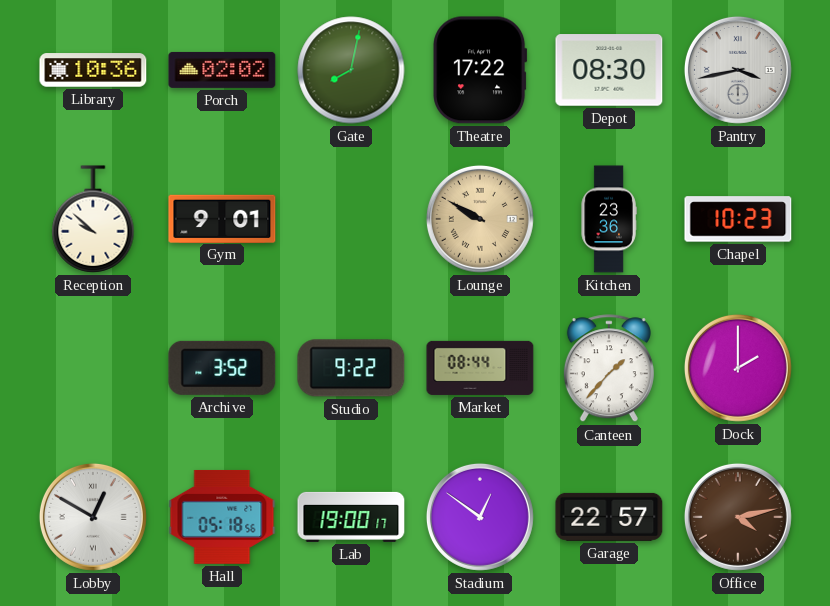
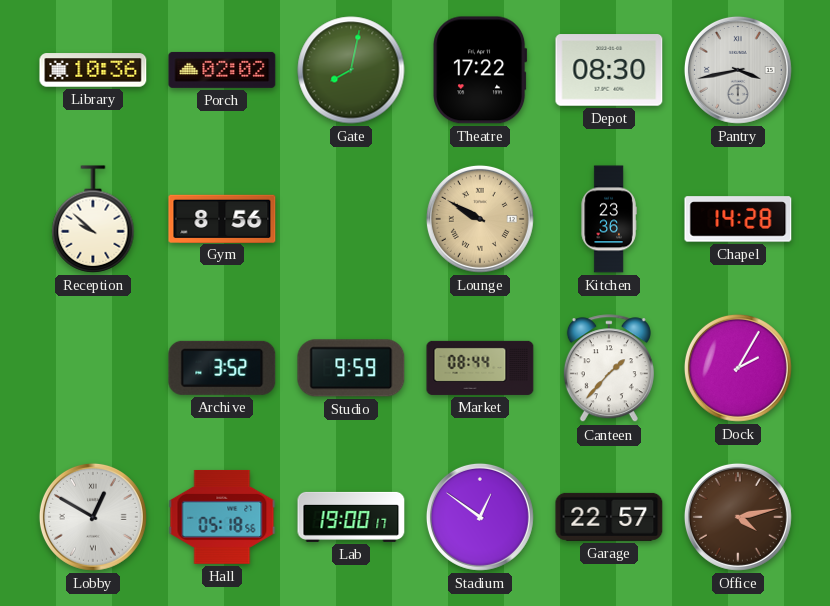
Gym: 9:01 -> 8:56 (222, 218)
Chapel: 10:23 -> 14:28 (738, 219)
Studio: 9:22 -> 9:59 (351, 368)
Dock: 2:00 -> 2:05 (738, 368)
